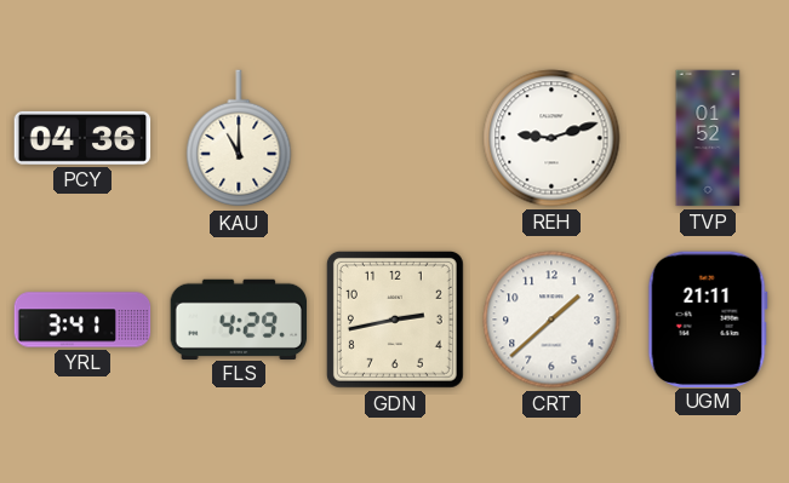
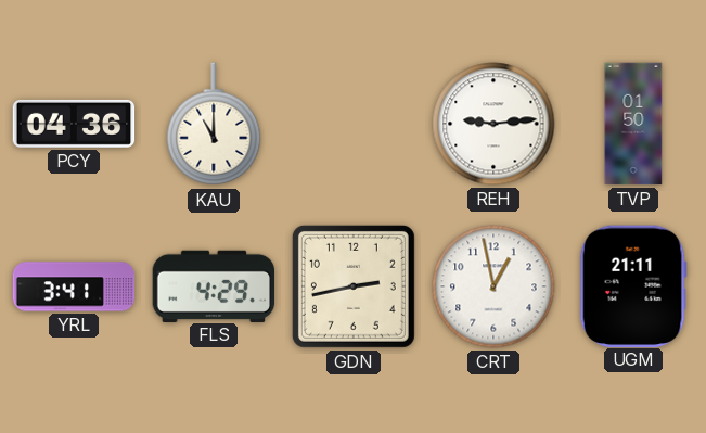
REH: 9:12 -> 9:14 (493, 124)
TVP: 01:52 -> 01:50 (633, 124)
CRT: 1:38 -> 12:58 (493, 286)
